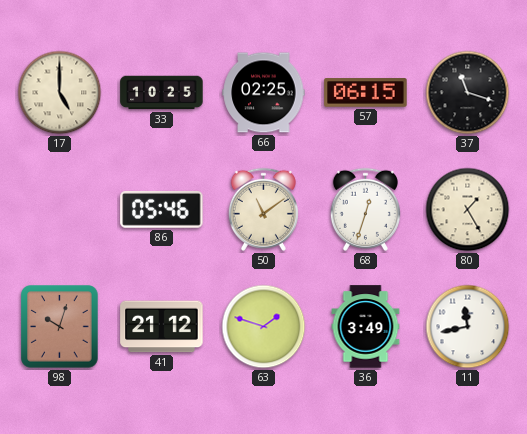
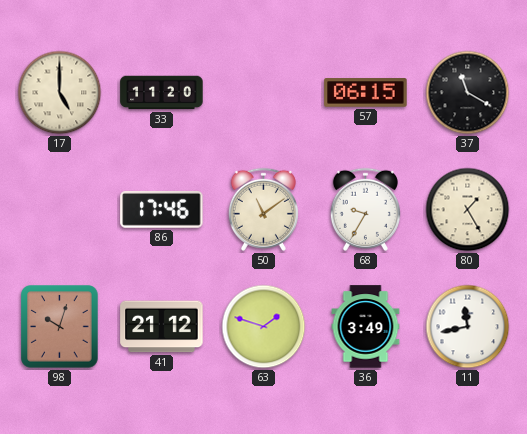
33: 10:25 -> 11:20 (162, 93)
66: 02:25 -> none (264, 93)
37: 11:18 -> 11:20 (468, 93)
86: 05:46 -> 17:46 (162, 210)
68: 12:33 -> 9:35 (365, 209)
